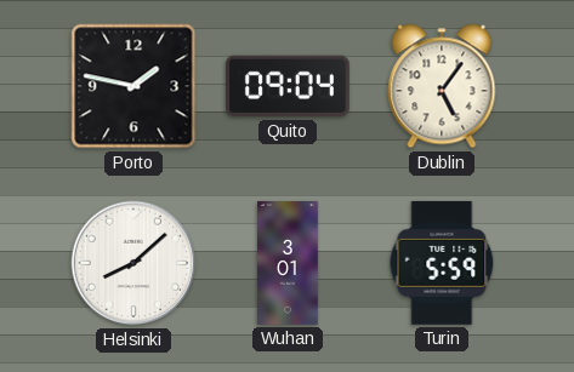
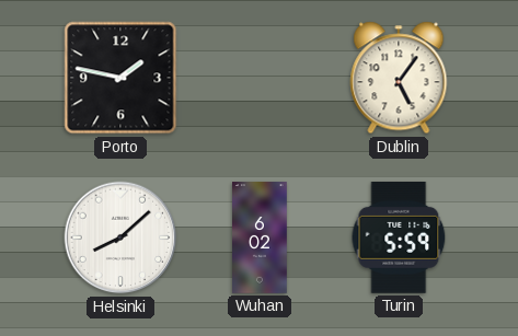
Quito: 09:04 -> none (288, 86)
Wuhan: 3:01 -> 6:02 (261, 237)
